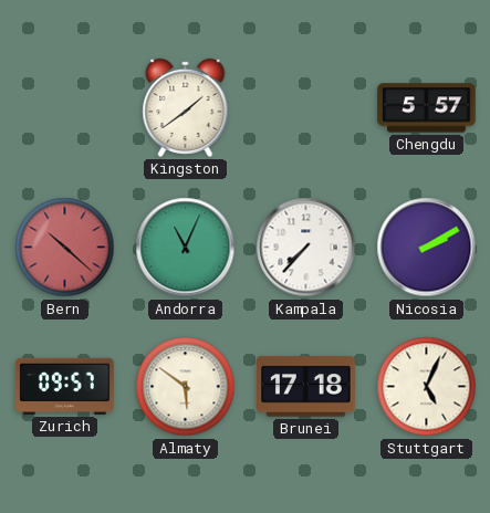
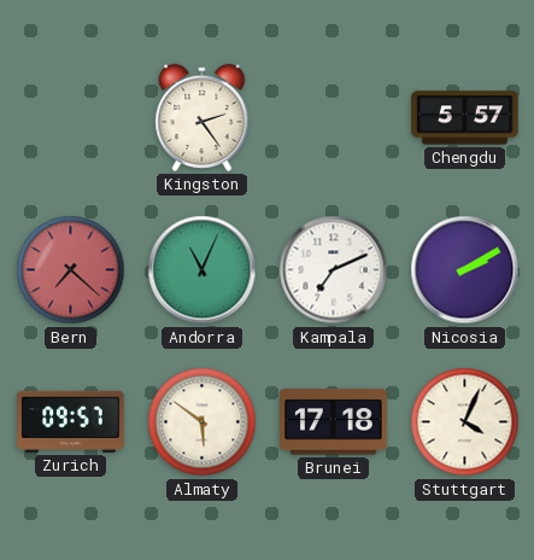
Kingston: 1:39 -> 2:24 (203, 117)
Bern: 10:22 -> 7:22 (71, 270)
Kampala: 7:37 -> 7:11 (334, 270)
Stuttgart: 5:04 -> 4:04 (465, 422)
